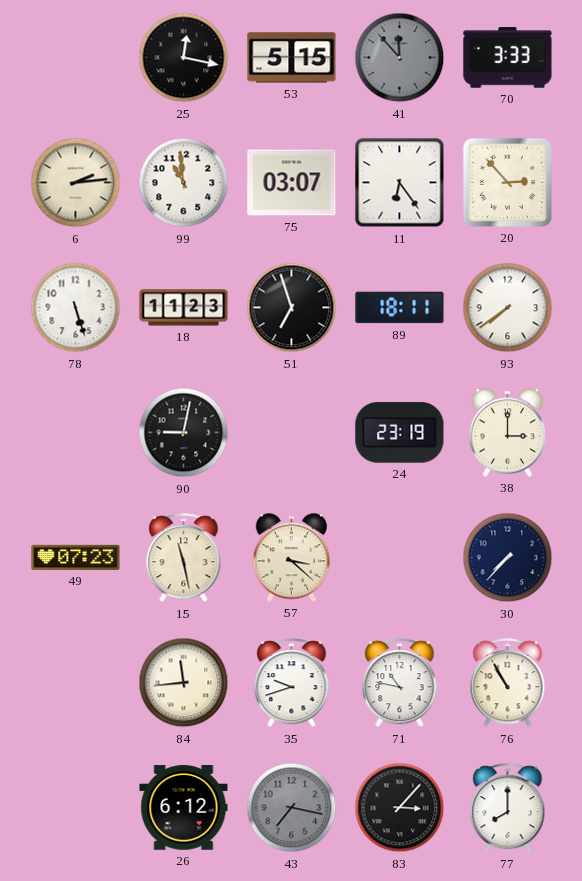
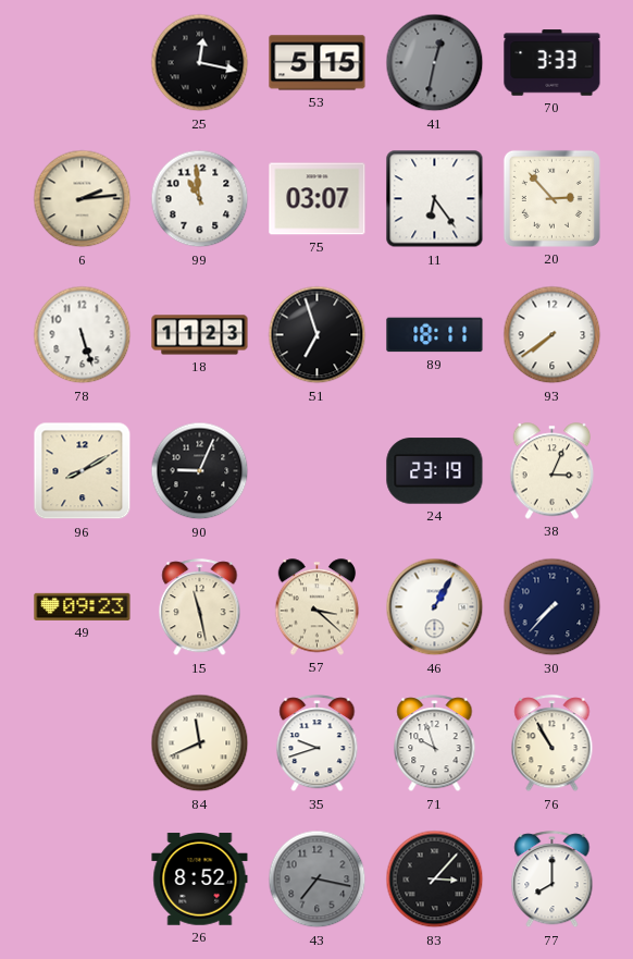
41: 11:53 -> 12:32 (435, 63)
96: none -> 8:10 (83, 471)
90: 9:02 -> 9:04 (200, 471)
38: 3:00 -> 3:04 (553, 471)
49: 07:23 -> 09:23 (83, 606)
46: none -> 1:05 (435, 607)
84: 11:44 -> 11:41 (200, 743)
71: 10:47 -> 9:57 (435, 743)
26: 6:12 -> 8:52 (200, 880)
